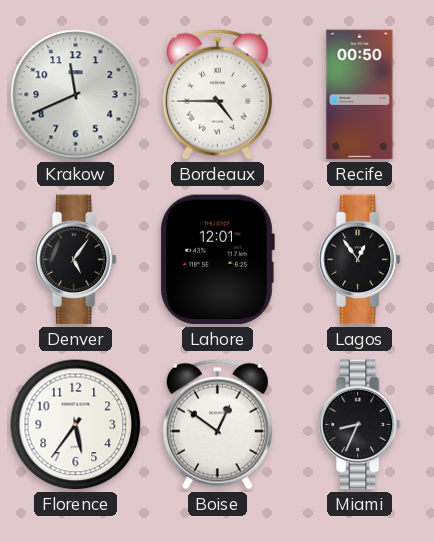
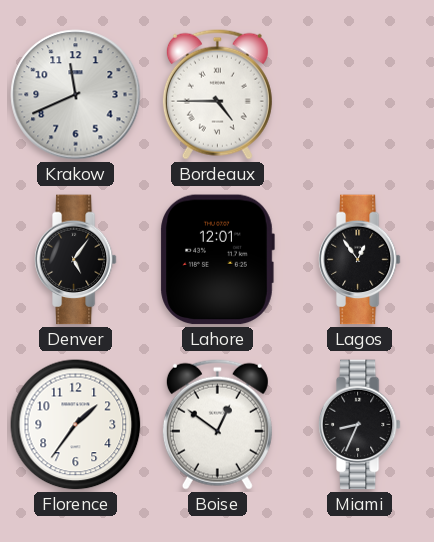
Recife: 00:50 -> none (360, 95)
Florence: 5:36 -> 1:36 (76, 425)
